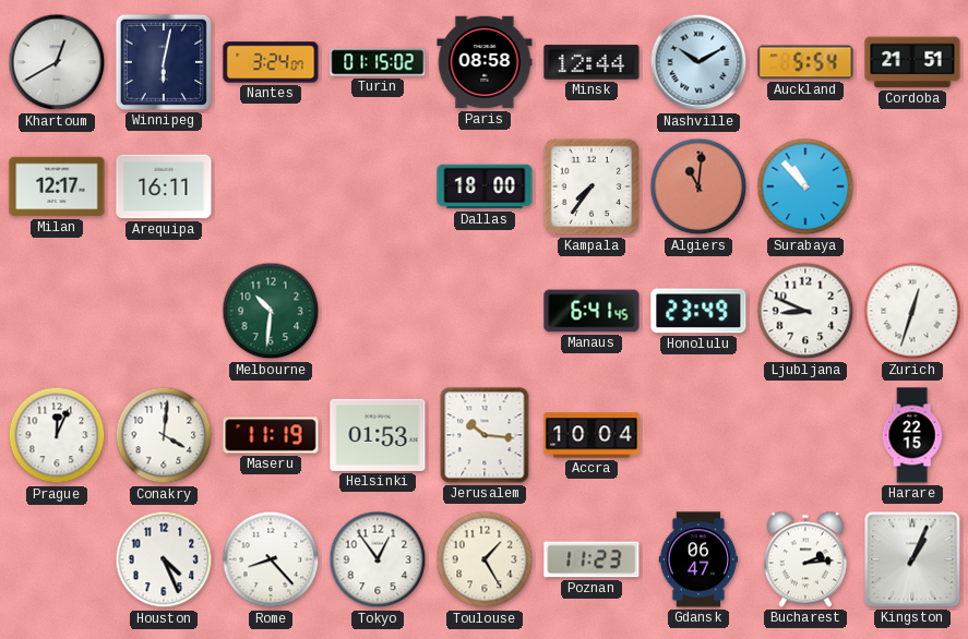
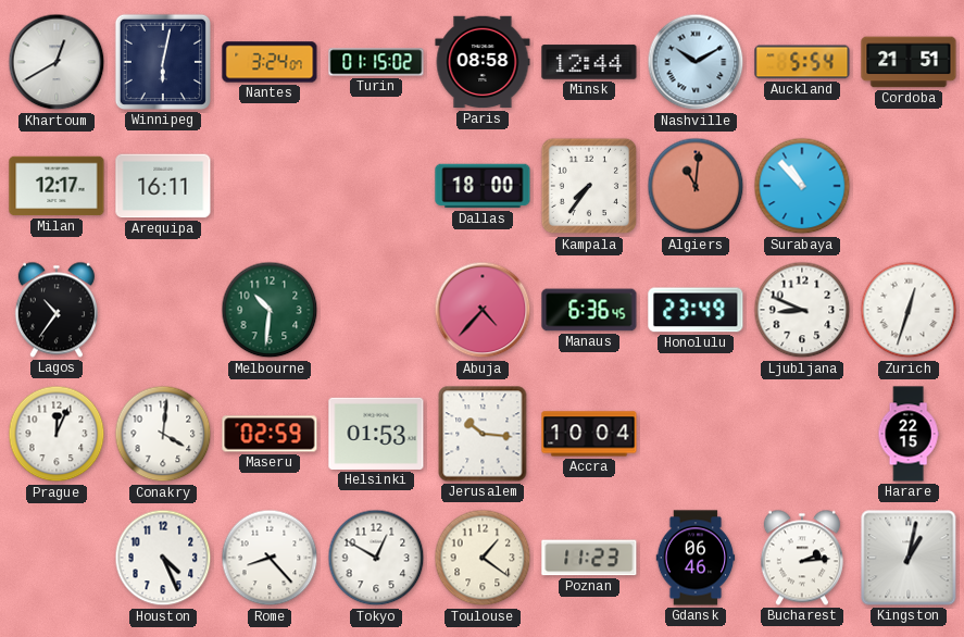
Lagos: none -> 10:36 (57, 310)
Abuja: none -> 4:37 (483, 310)
Manaus: 6:41 -> 6:36 (589, 310)
Maseru: 11:19 -> 02:59 (270, 434)
Tokyo: 12:54 -> 12:50 (376, 558)
Toulouse: 1:25 -> 1:21 (483, 558)
Gdansk: 06:47 -> 06:46 (696, 558)
Kingston: 1:04 -> 1:02 (909, 558)
